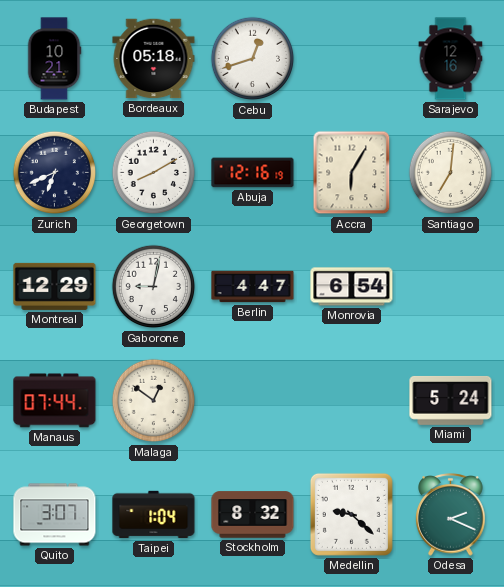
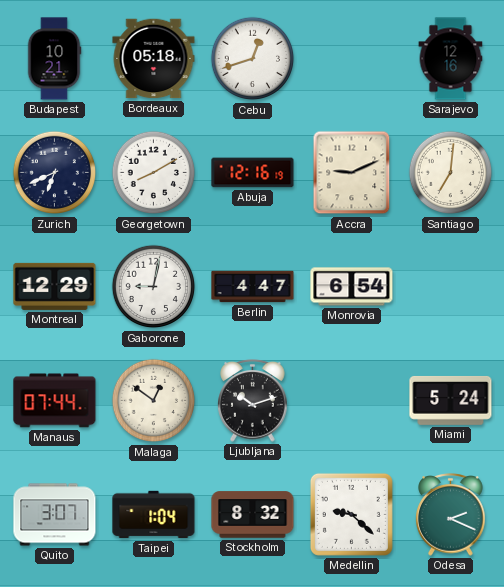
Accra: 6:05 -> 9:11 (352, 173)
Ljubljana: none -> 10:12 (253, 401)
